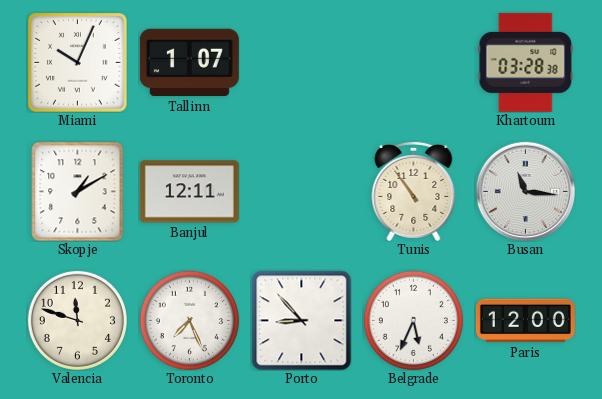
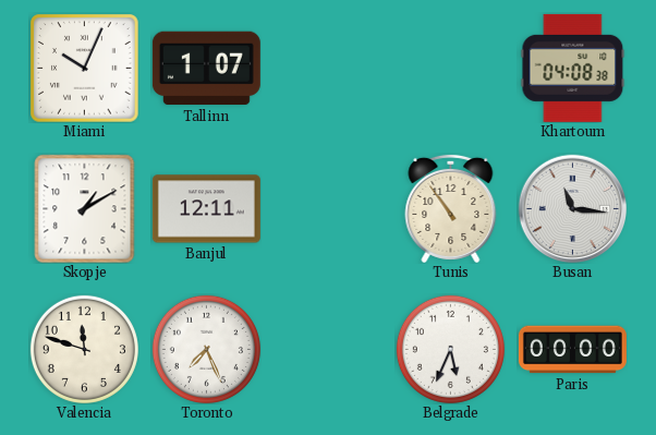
Khartoum: 03:28 -> 04:08 (573, 68)
Porto: 8:53 -> none (301, 320)
Paris: 12:00 -> 00:00 (572, 350)
